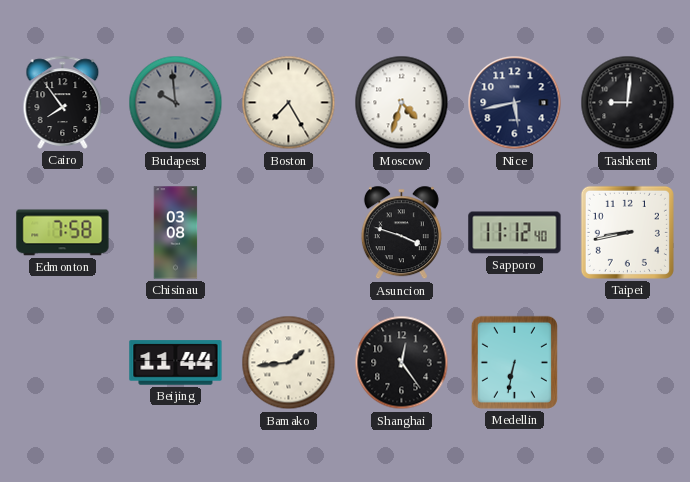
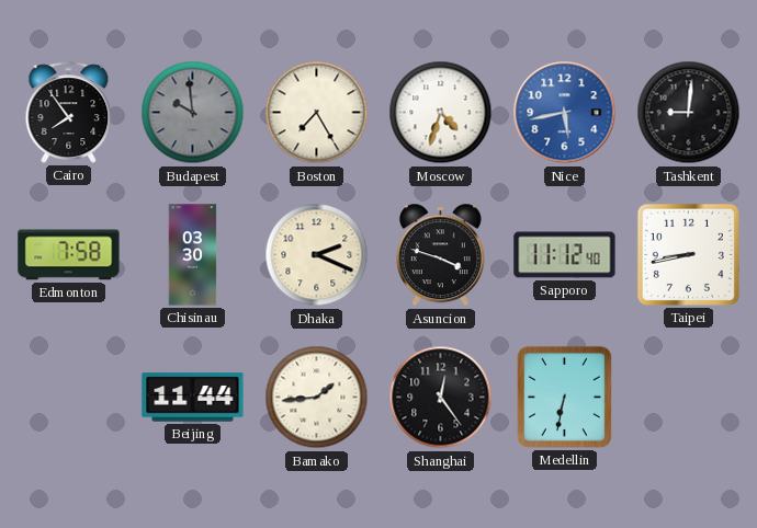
Nice dial: navy -> blue (565, 113)
Chisinau: 03:08 -> 03:30 (193, 255)
Dhaka: none -> 2:19 (317, 255)
